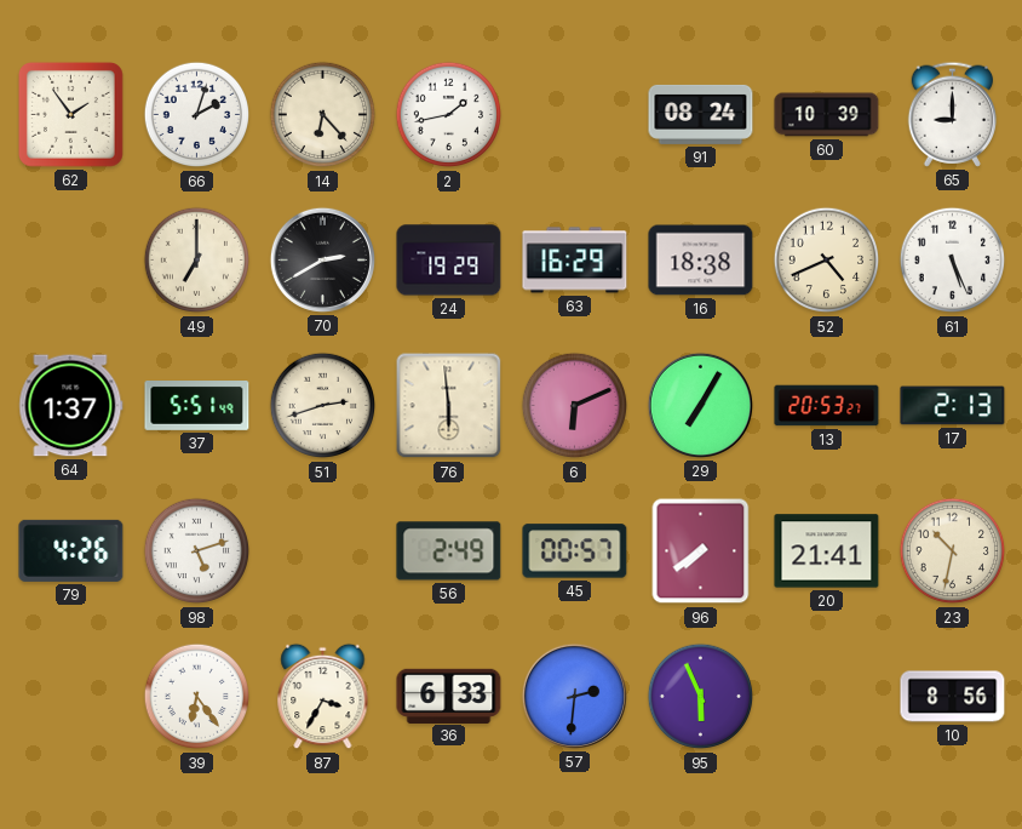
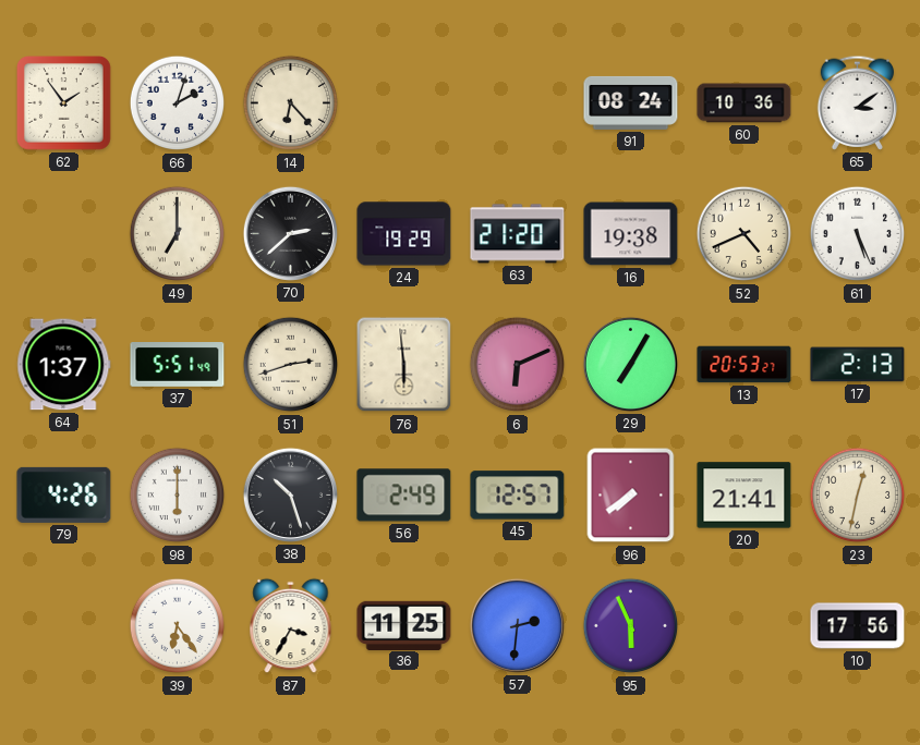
2: 1:43 -> none (449, 115)
60: 10:39 -> 10:36 (745, 103)
65: 9:00 -> 3:09 (858, 102)
70: 2:40 -> 2:38 (290, 233)
63: 16:29 -> 21:20 (518, 234)
16: 18:38 -> 19:38 (631, 234)
98: 5:12 -> 6:00 (178, 496)
38: none -> 10:27 (290, 494)
45: 00:57 -> 12:57 (518, 496)
23: 10:32 -> 12:32 (858, 496)
36: 6:33 -> 11:25 (404, 625)
10: 8:56 -> 17:56 (858, 626)
